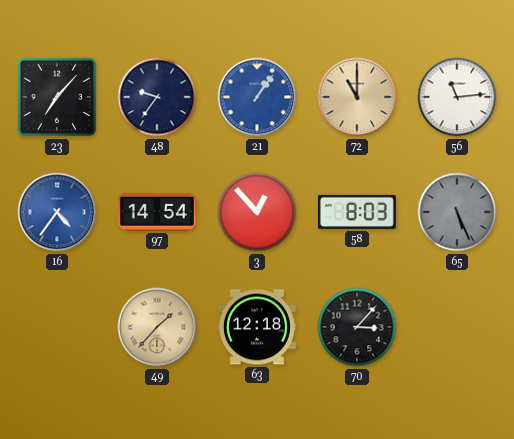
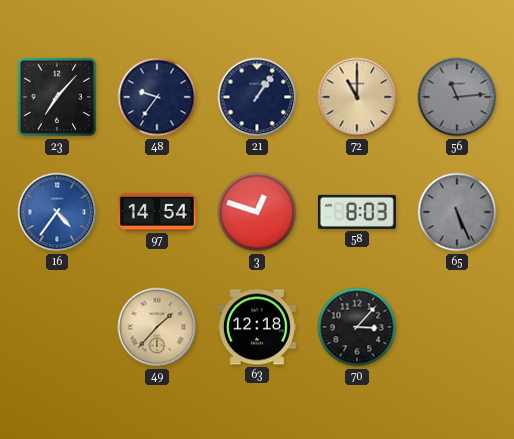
21 dial: blue -> navy (257, 97)
56 dial: white -> grey (457, 97)
3: 12:53 -> 12:48 (257, 212)
